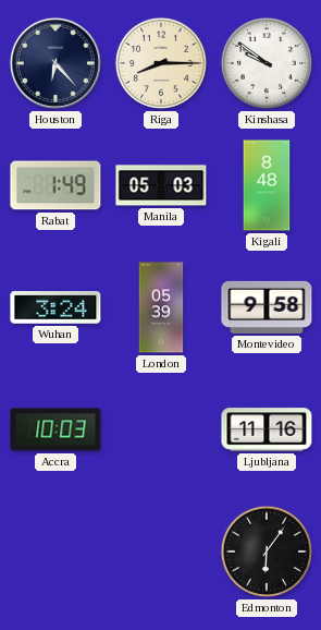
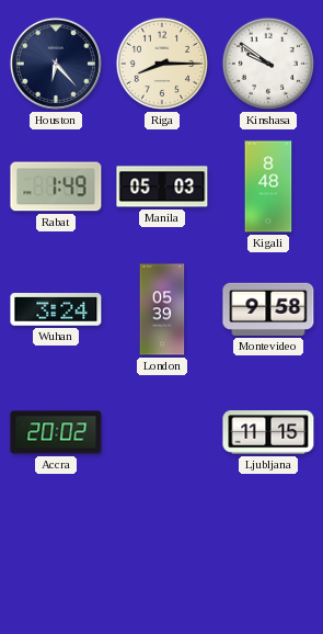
Accra: 10:03 -> 20:02 (56, 432)
Ljubljana: 11:16 -> 11:15 (268, 432)
Edmonton: 6:06 -> none (267, 552)
